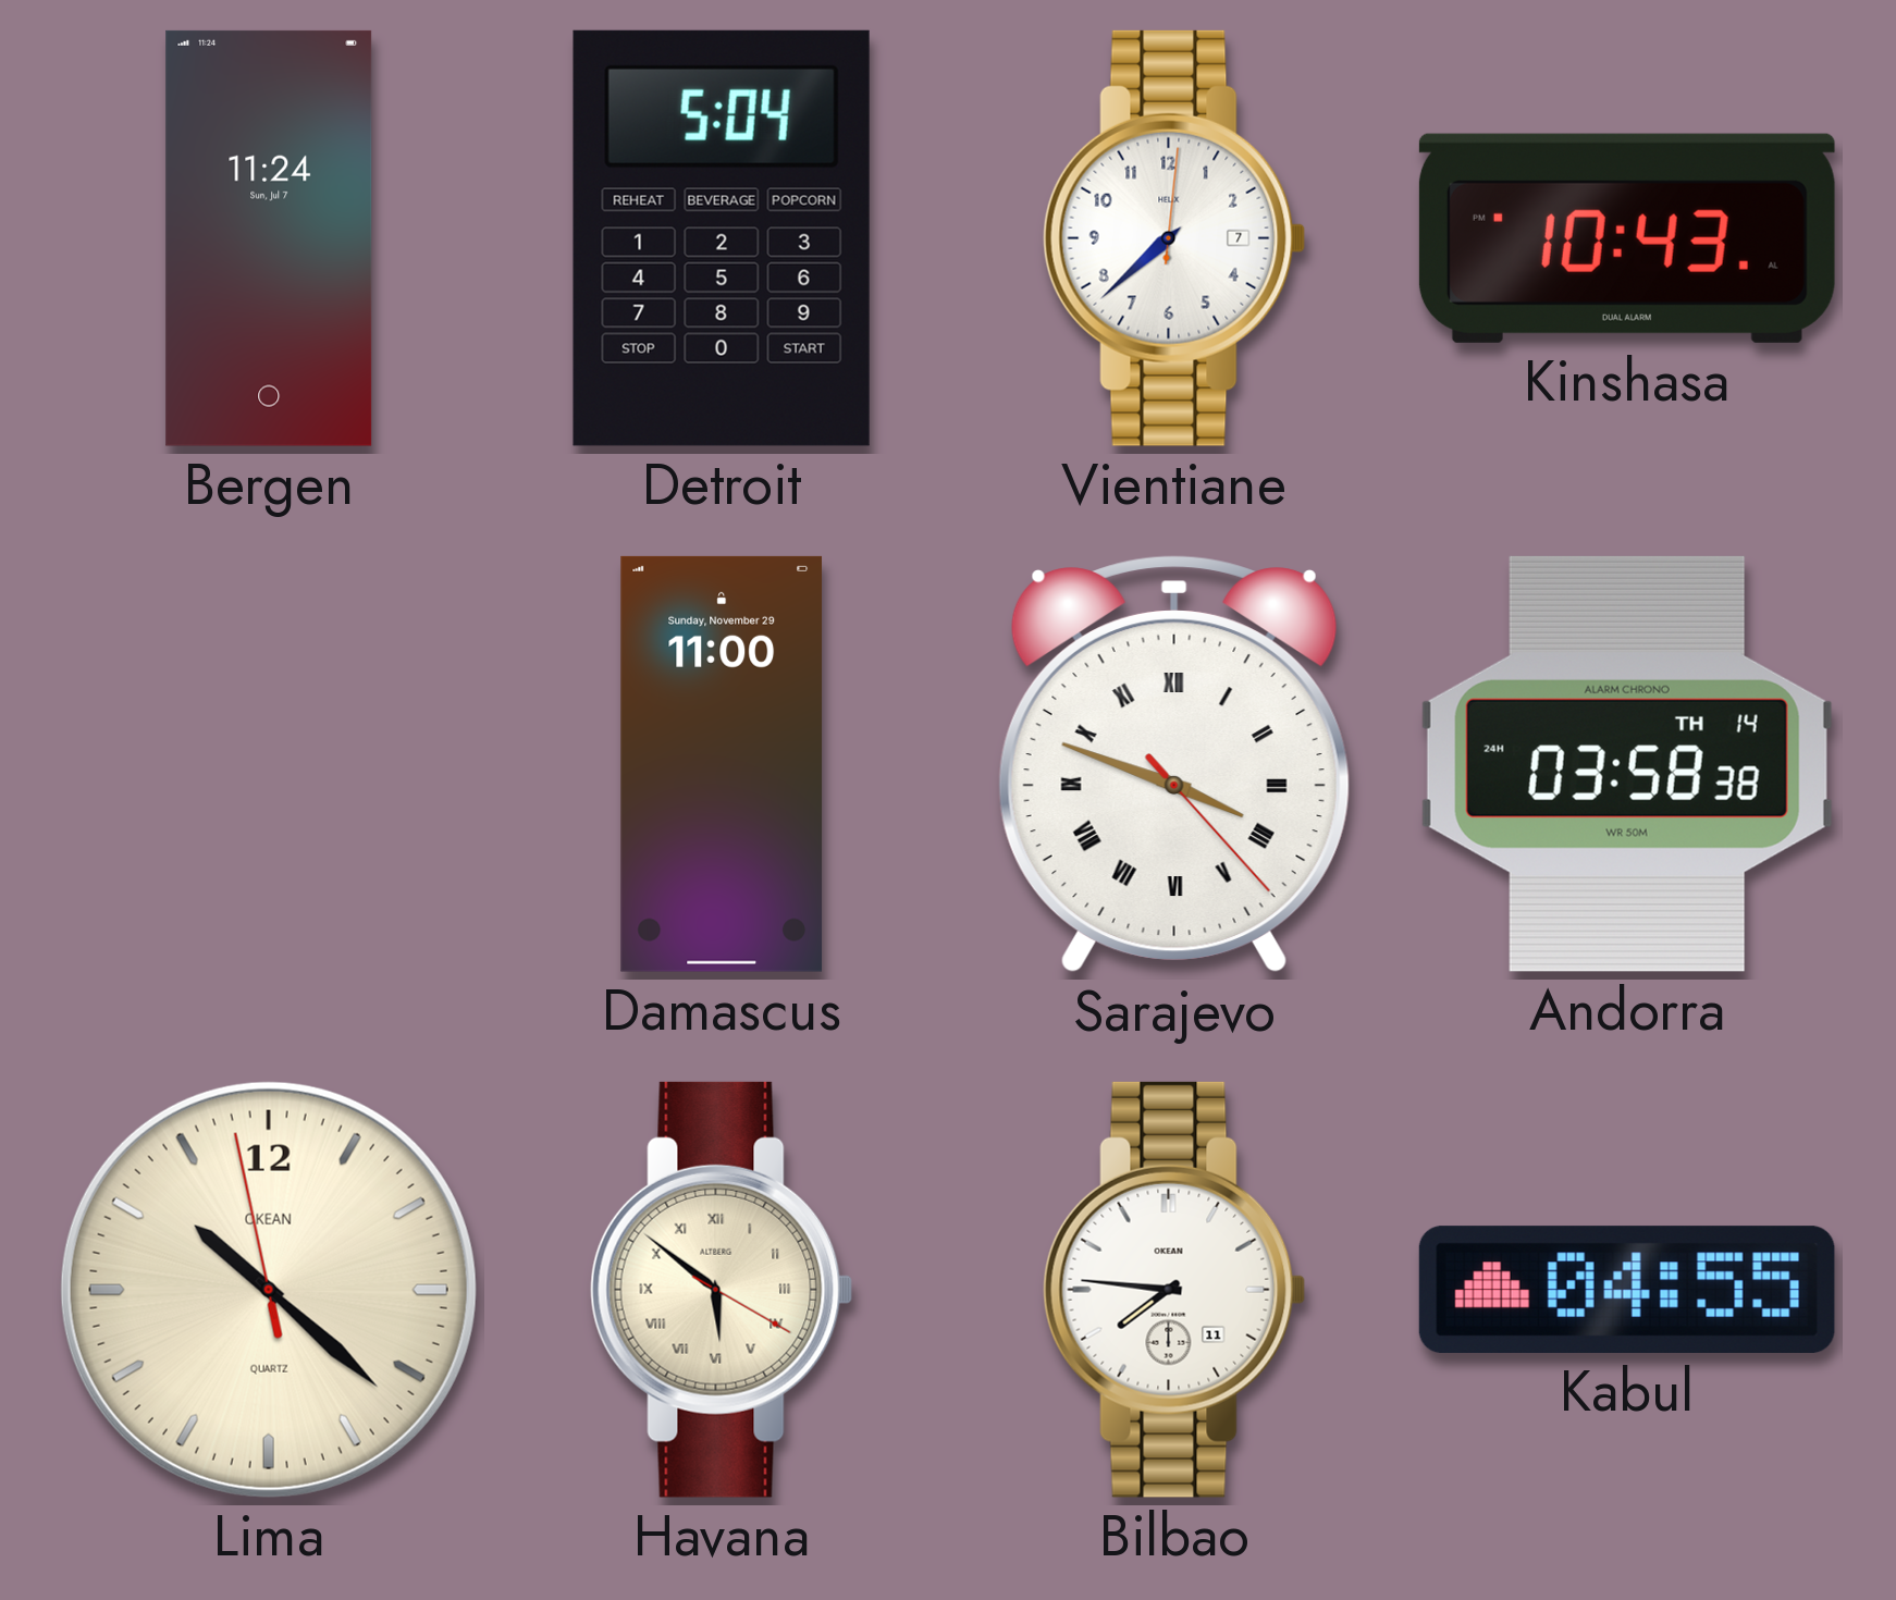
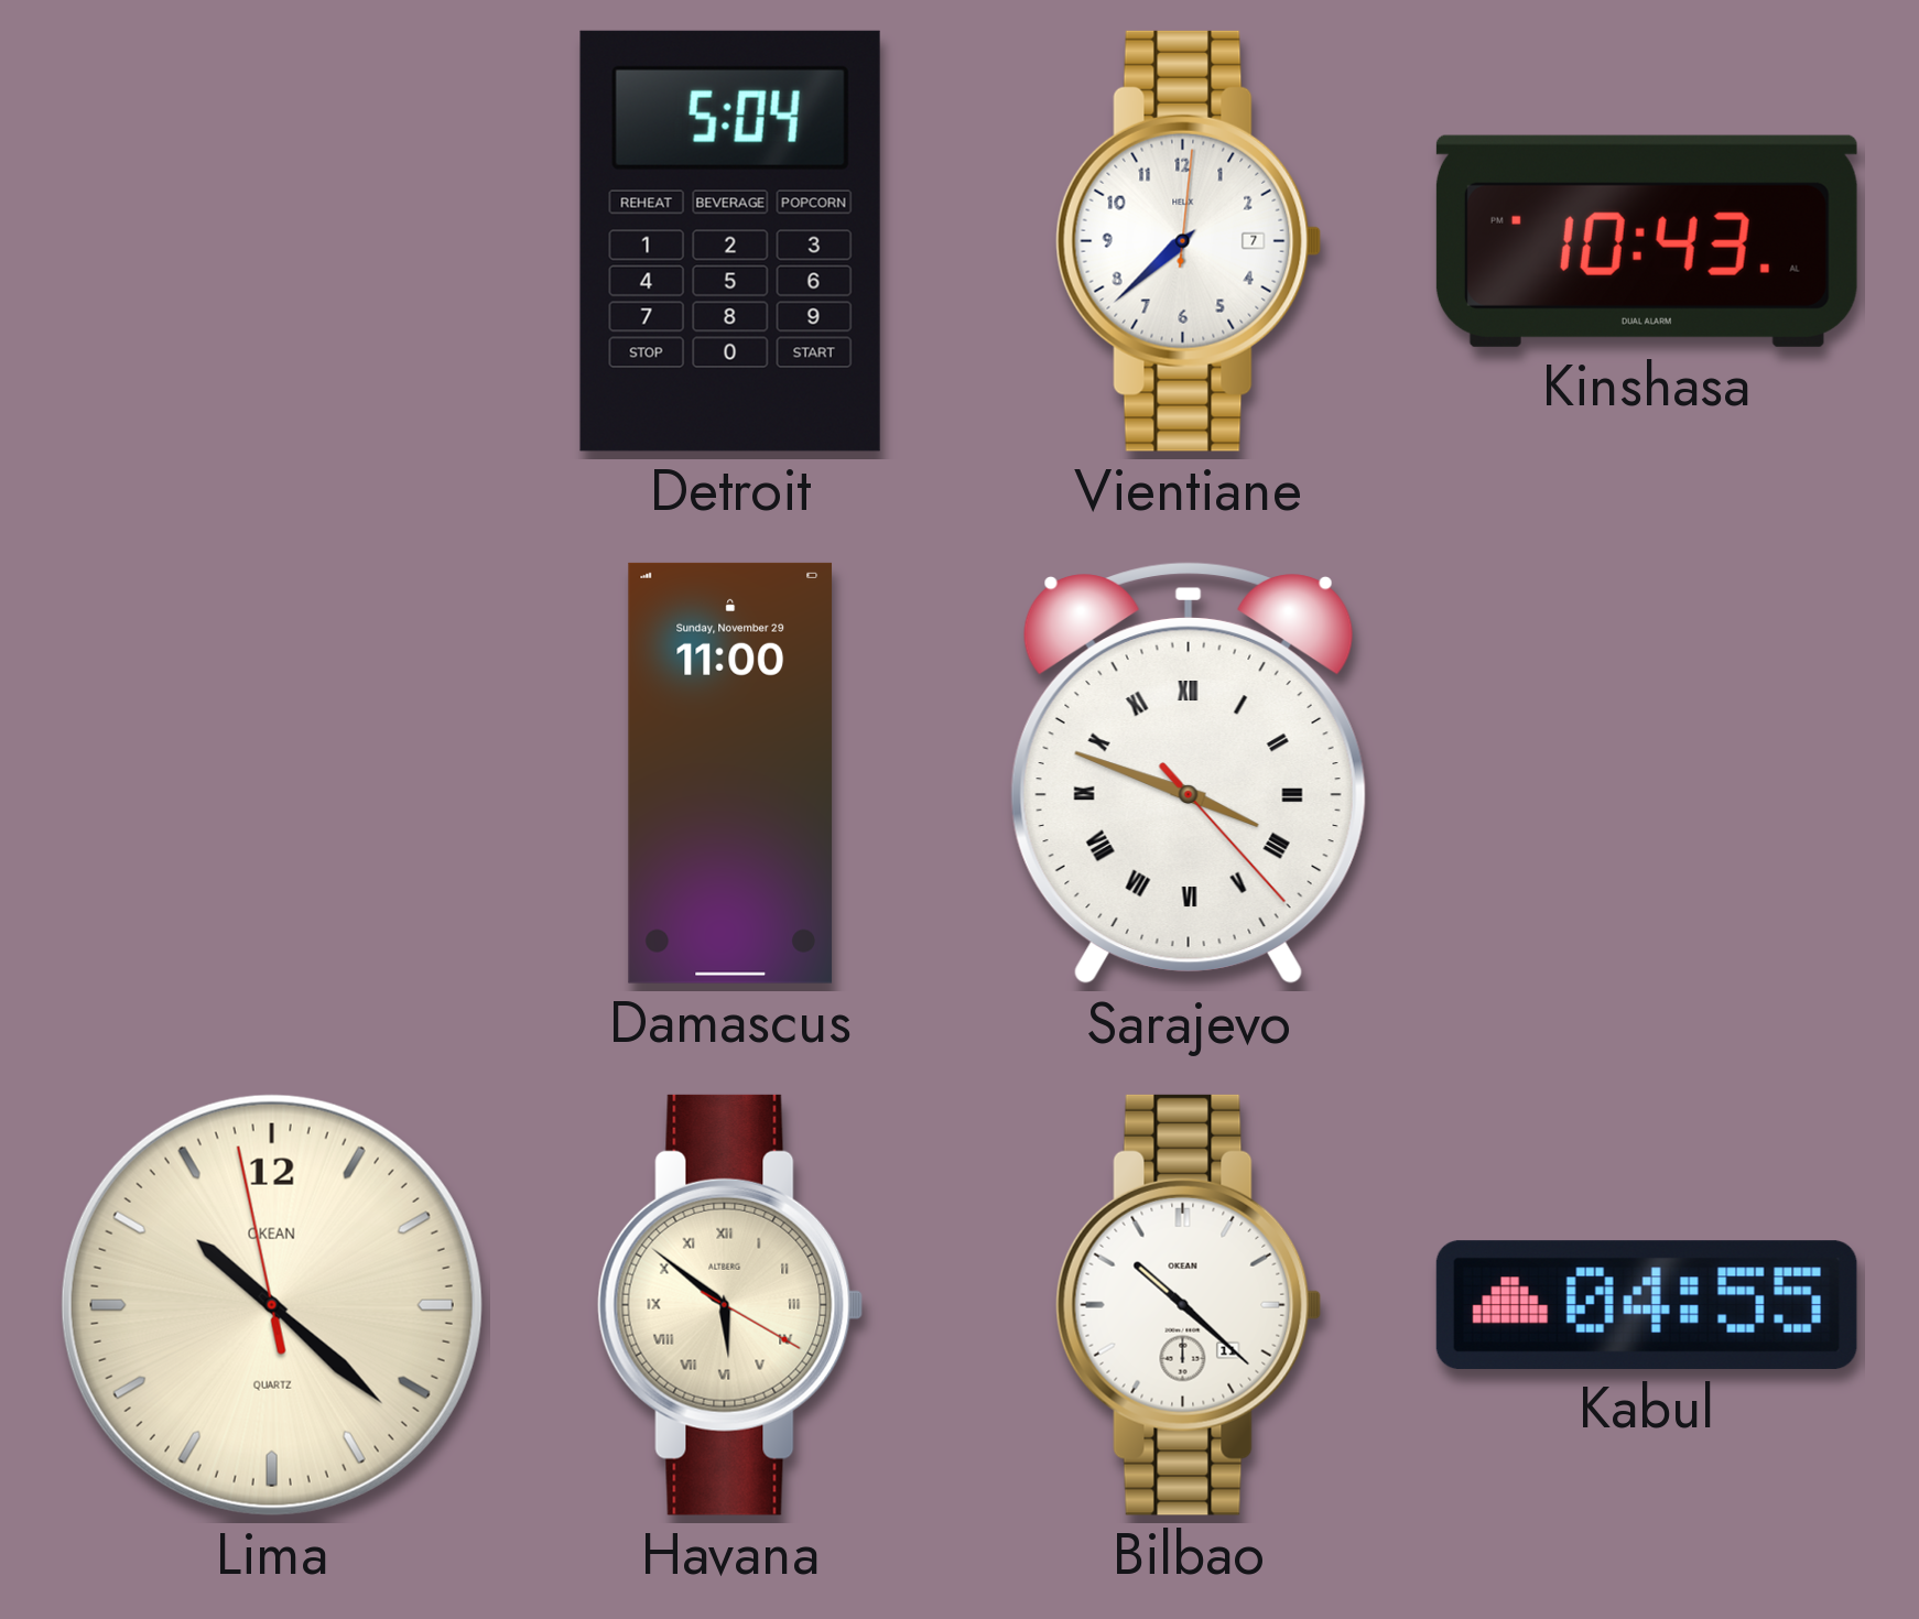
Bergen: 11:24 -> none (269, 238)
Andorra: 03:58 -> none (1627, 764)
Bilbao: 7:46 -> 10:22 (1189, 1305)
